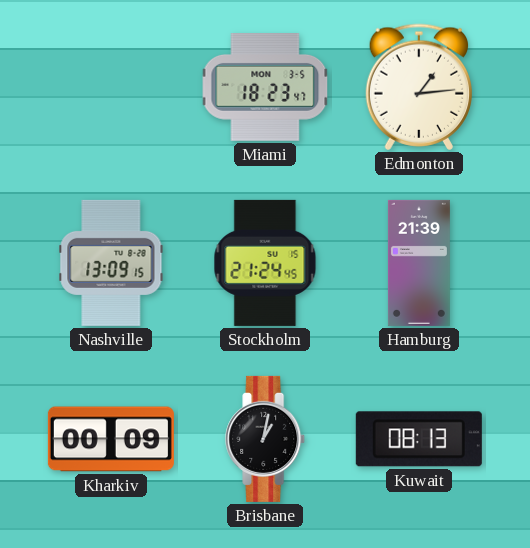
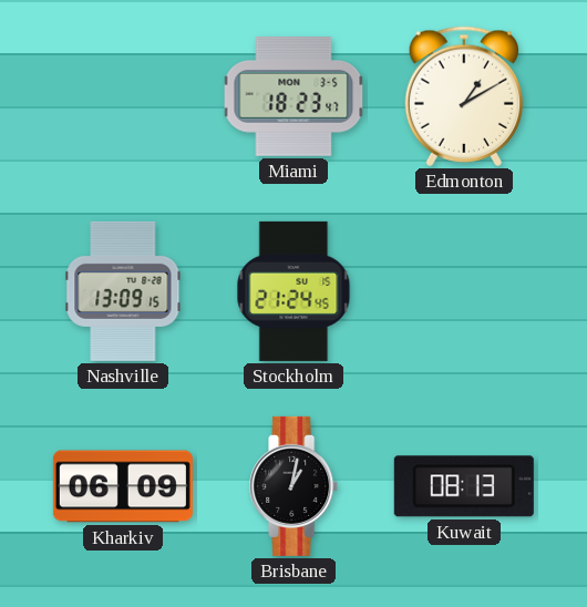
Edmonton: 1:14 -> 1:10 (463, 96)
Hamburg: 21:39 -> none (419, 263)
Kharkiv: 00:09 -> 06:09 (123, 486)
